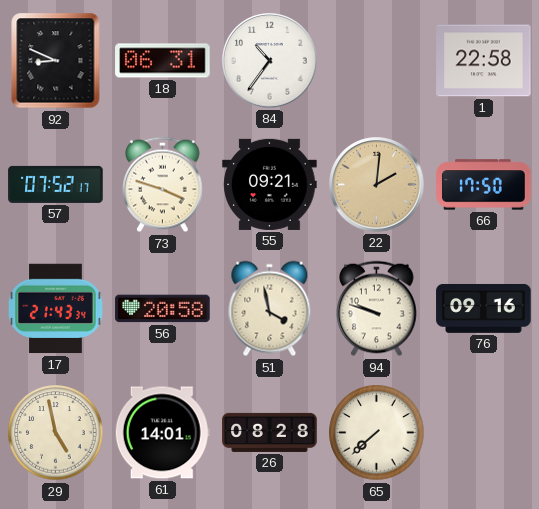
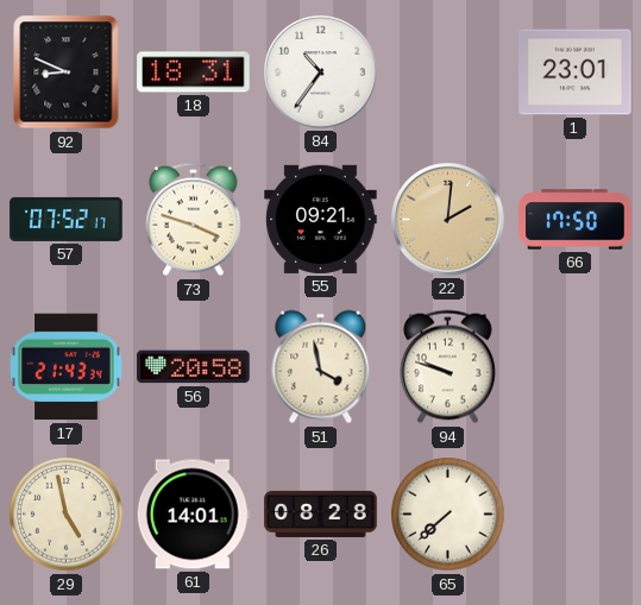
18: 06:31 -> 18:31 (194, 73)
1: 22:58 -> 23:01 (576, 73)
76: 09:16 -> none (484, 308)
